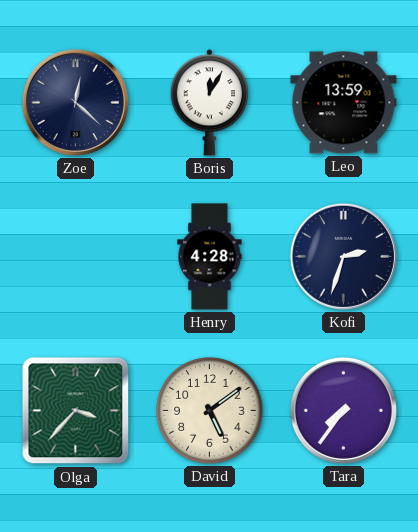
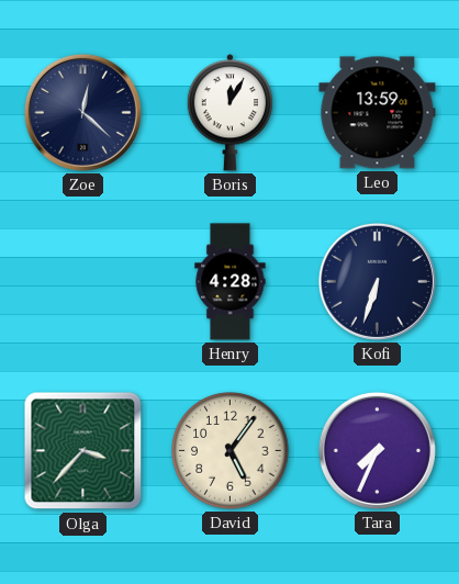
Kofi: 2:33 -> 6:33 (377, 281)
David: 5:09 -> 5:06 (231, 451)
Tara: 7:36 -> 7:34 (377, 450)
